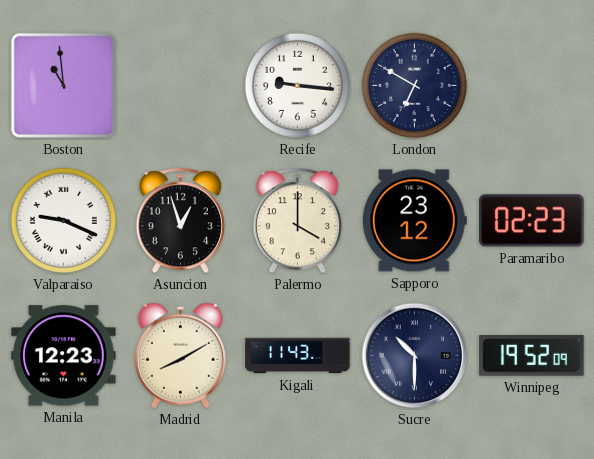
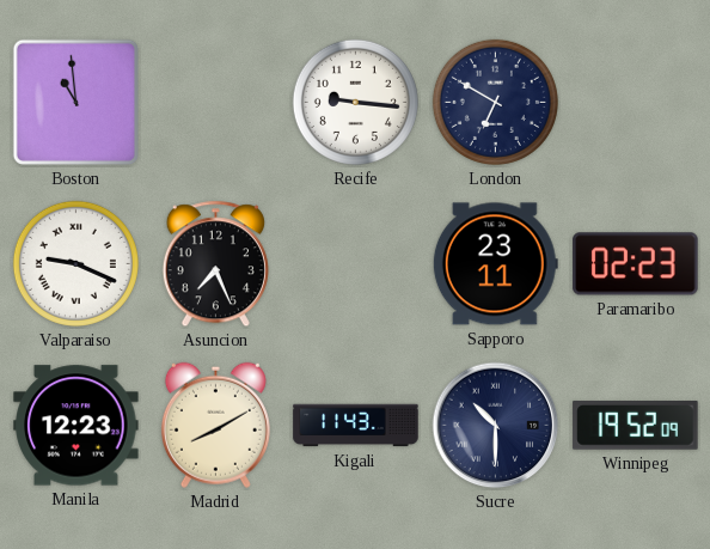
Asuncion: 12:57 -> 7:26 (215, 264)
Palermo: 4:00 -> none (297, 221)
Sapporo: 23:12 -> 23:11 (495, 264)
